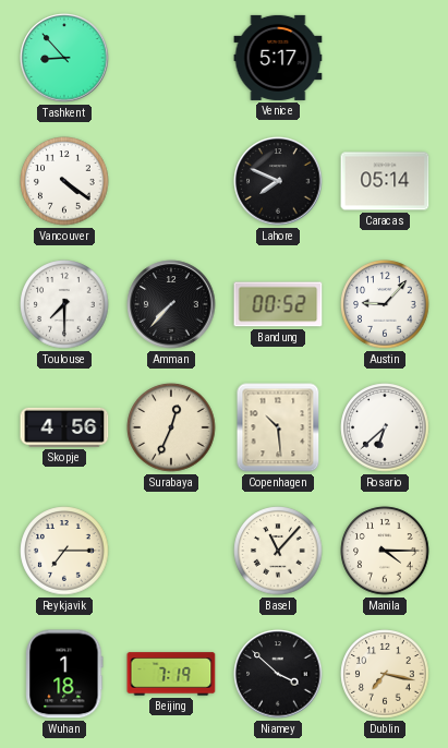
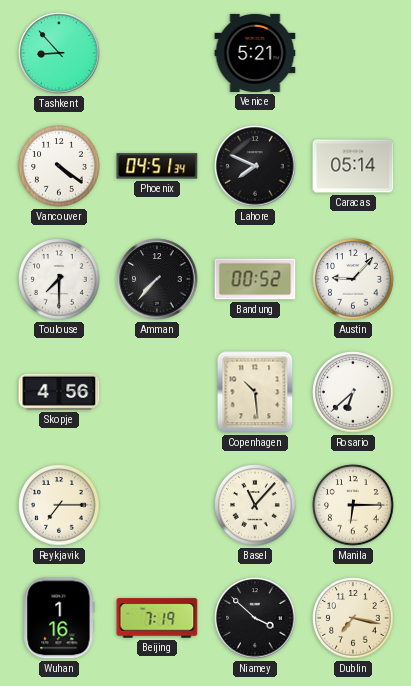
Venice: 5:17 -> 5:21 (255, 53)
Phoenix: none -> 04:51 (157, 166)
Surabaya: 12:34 -> none (171, 427)
Manila: 4:15 -> 6:15 (353, 505)
Wuhan: 1:18 -> 1:16 (59, 618)
